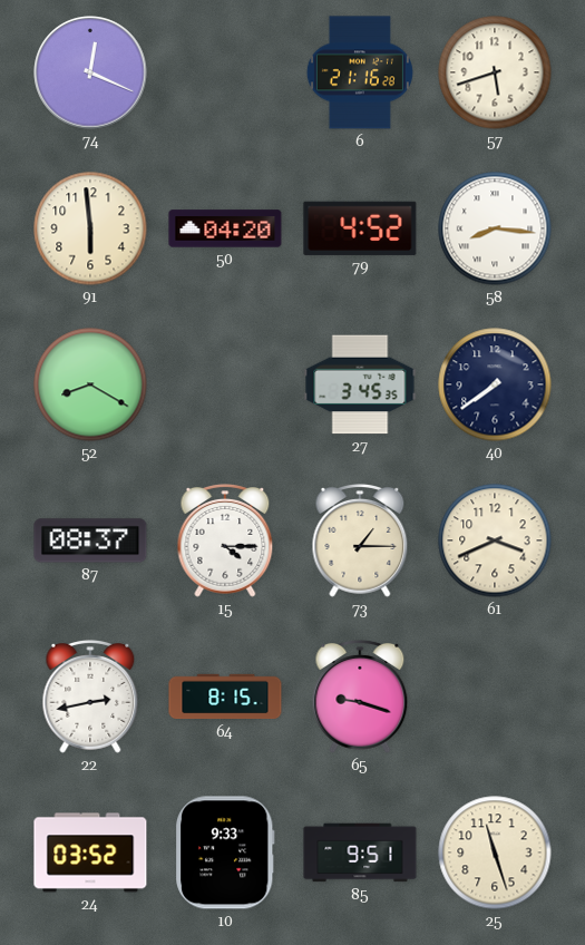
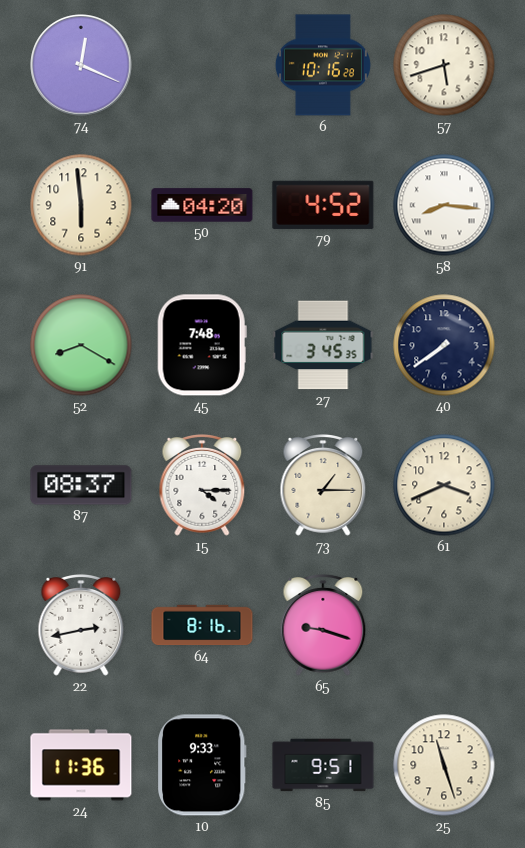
6: 21:16 -> 10:16 (323, 65)
45: none -> 7:48 (202, 345)
64: 8:15 -> 8:16 (202, 625)
24: 03:52 -> 11:36 (81, 765)
